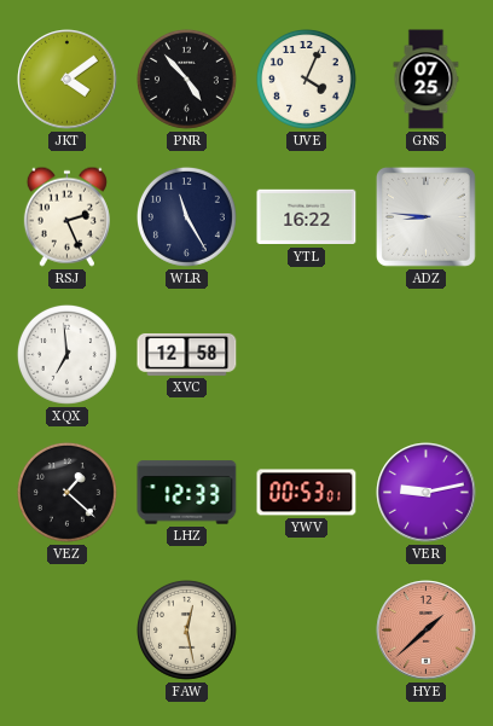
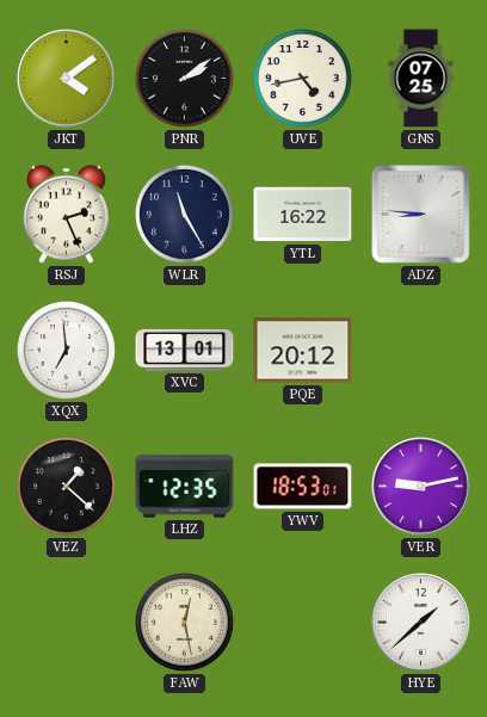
PNR: 4:53 -> 2:09 (184, 78)
UVE: 4:04 -> 4:43 (302, 78)
XVC: 12:58 -> 13:01 (185, 351)
PQE: none -> 20:12 (303, 351)
LHZ: 12:33 -> 12:35 (185, 487)
YWV: 00:53 -> 18:53 (303, 487)
HYE dial: salmon -> white (421, 623)
